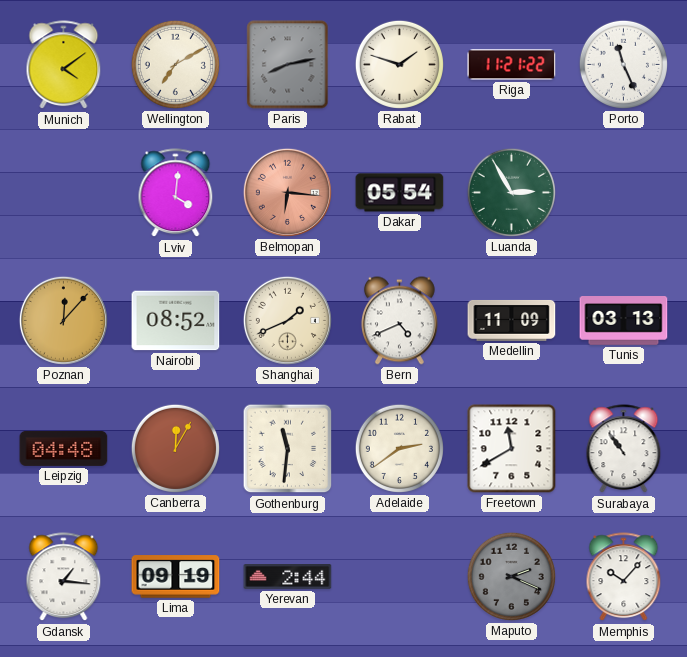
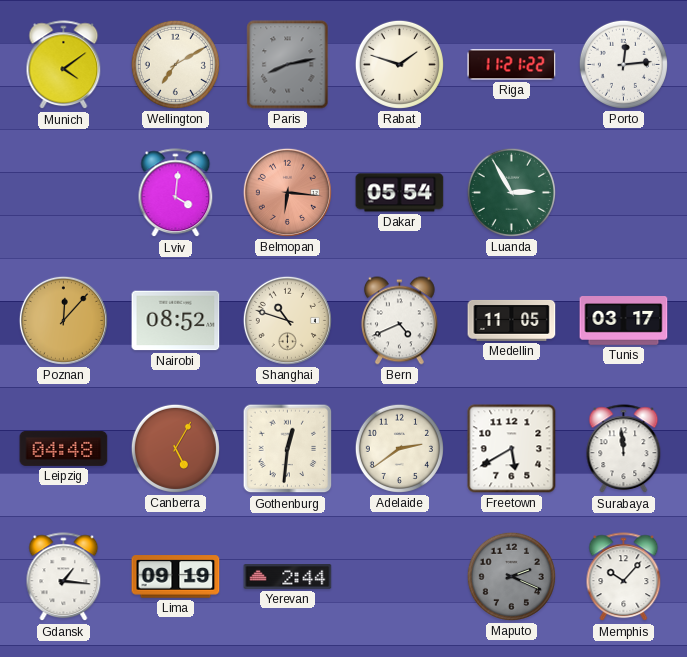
Porto: 11:26 -> 12:14 (623, 64)
Shanghai: 1:41 -> 10:48 (287, 320)
Medellin: 11:09 -> 11:05 (512, 320)
Tunis: 03:13 -> 03:17 (624, 321)
Canberra: 12:05 -> 5:05 (175, 448)
Gothenburg: 11:31 -> 12:31 (288, 449)
Freetown: 11:40 -> 5:40 (512, 449)
Surabaya: 10:54 -> 11:59 (624, 449)
